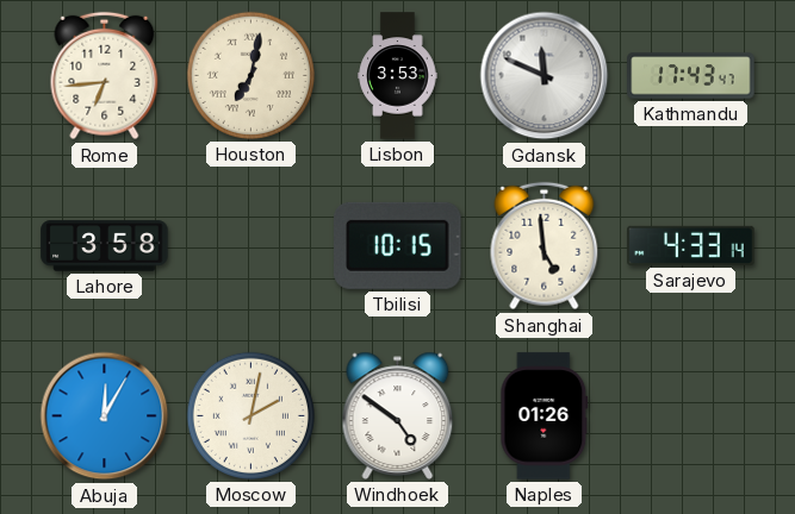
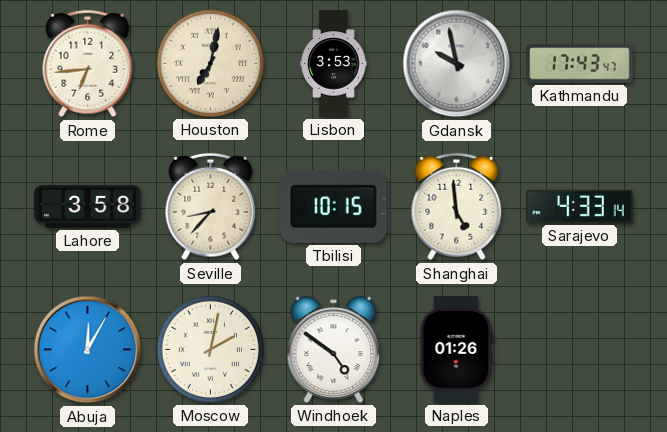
Gdansk: 11:49 -> 9:58 (457, 64)
Seville: none -> 8:37 (211, 207)
